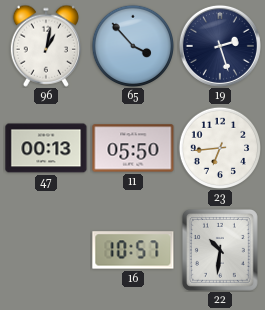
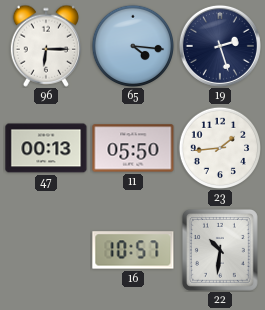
96: 1:02 -> 6:15 (46, 46)
65: 3:53 -> 4:16 (132, 45)
23: 6:44 -> 1:44 (219, 147)
